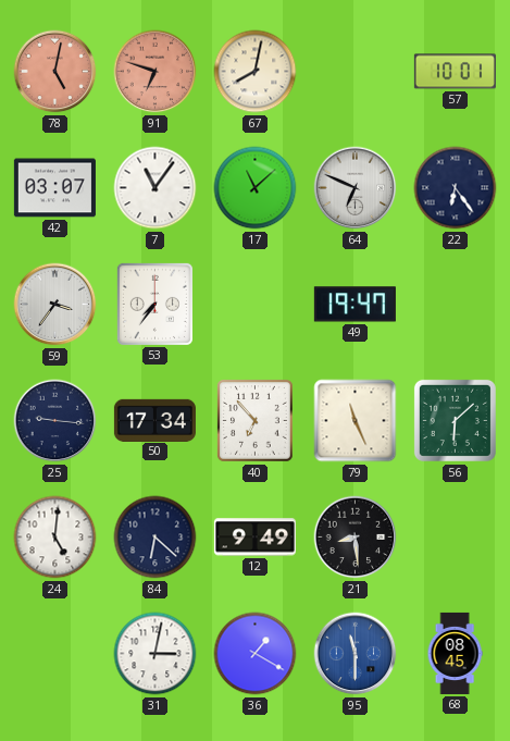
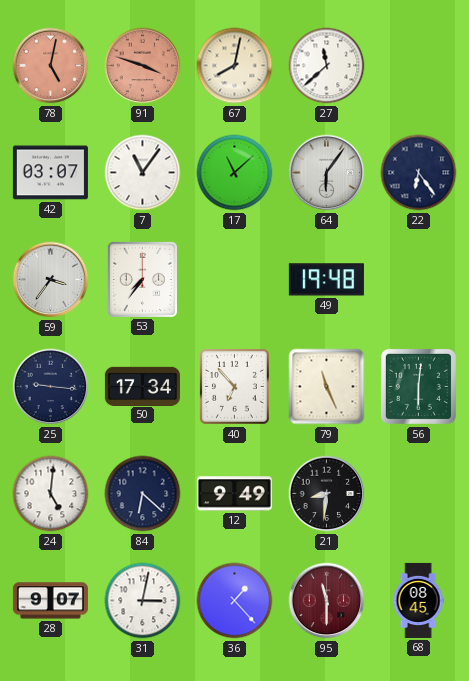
91: 6:48 -> 3:48 (143, 66)
27: none -> 11:38 (327, 66)
57: 10:01 -> none (455, 72)
64: 6:49 -> 6:06 (327, 173)
49: 19:47 -> 19:48 (326, 280)
56: 6:08 -> 6:01 (418, 386)
21: 8:29 -> 8:31 (327, 494)
28: none -> 9:07 (50, 601)
36: 1:20 -> 1:23 (235, 601)
95 dial: blue -> burgundy (327, 601)
